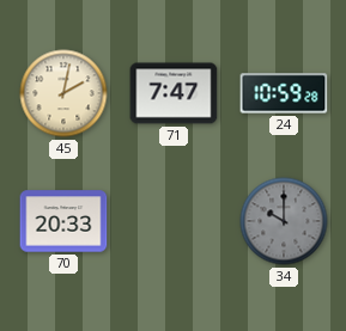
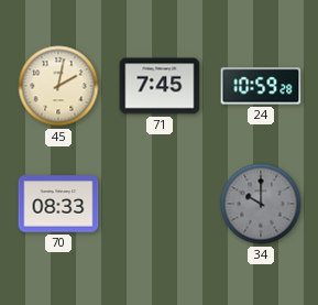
71: 7:47 -> 7:45 (160, 86)
70: 20:33 -> 08:33 (58, 204)
